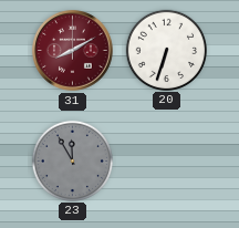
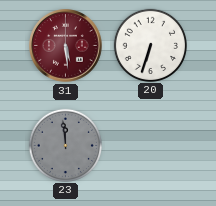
31: 8:10 -> 5:29 (66, 46)
23: 11:55 -> 11:59 (65, 145)
